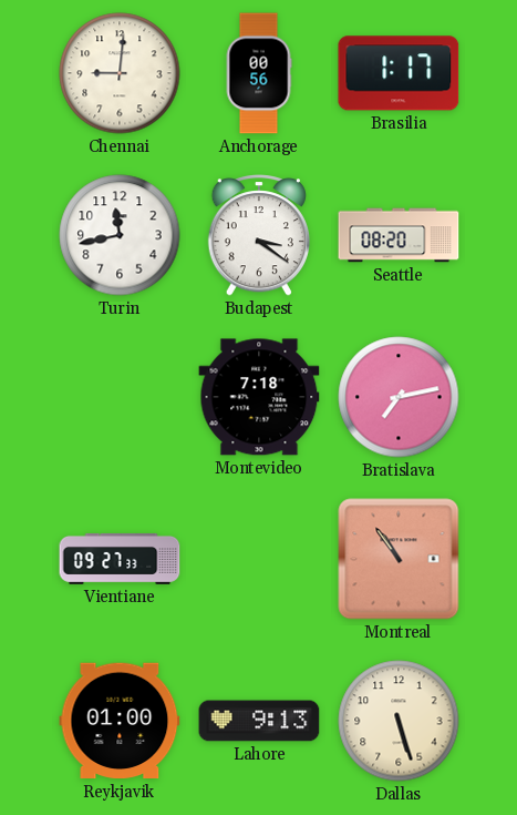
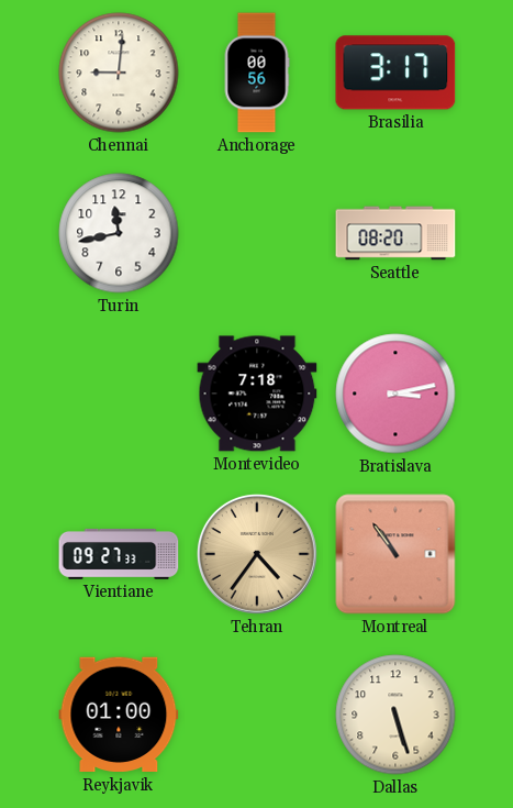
Brasilia: 1:17 -> 3:17 (395, 73)
Budapest: 3:21 -> none (258, 235)
Bratislava: 7:13 -> 3:13 (395, 394)
Tehran: none -> 4:36 (257, 554)
Lahore: 9:13 -> none (259, 721)
